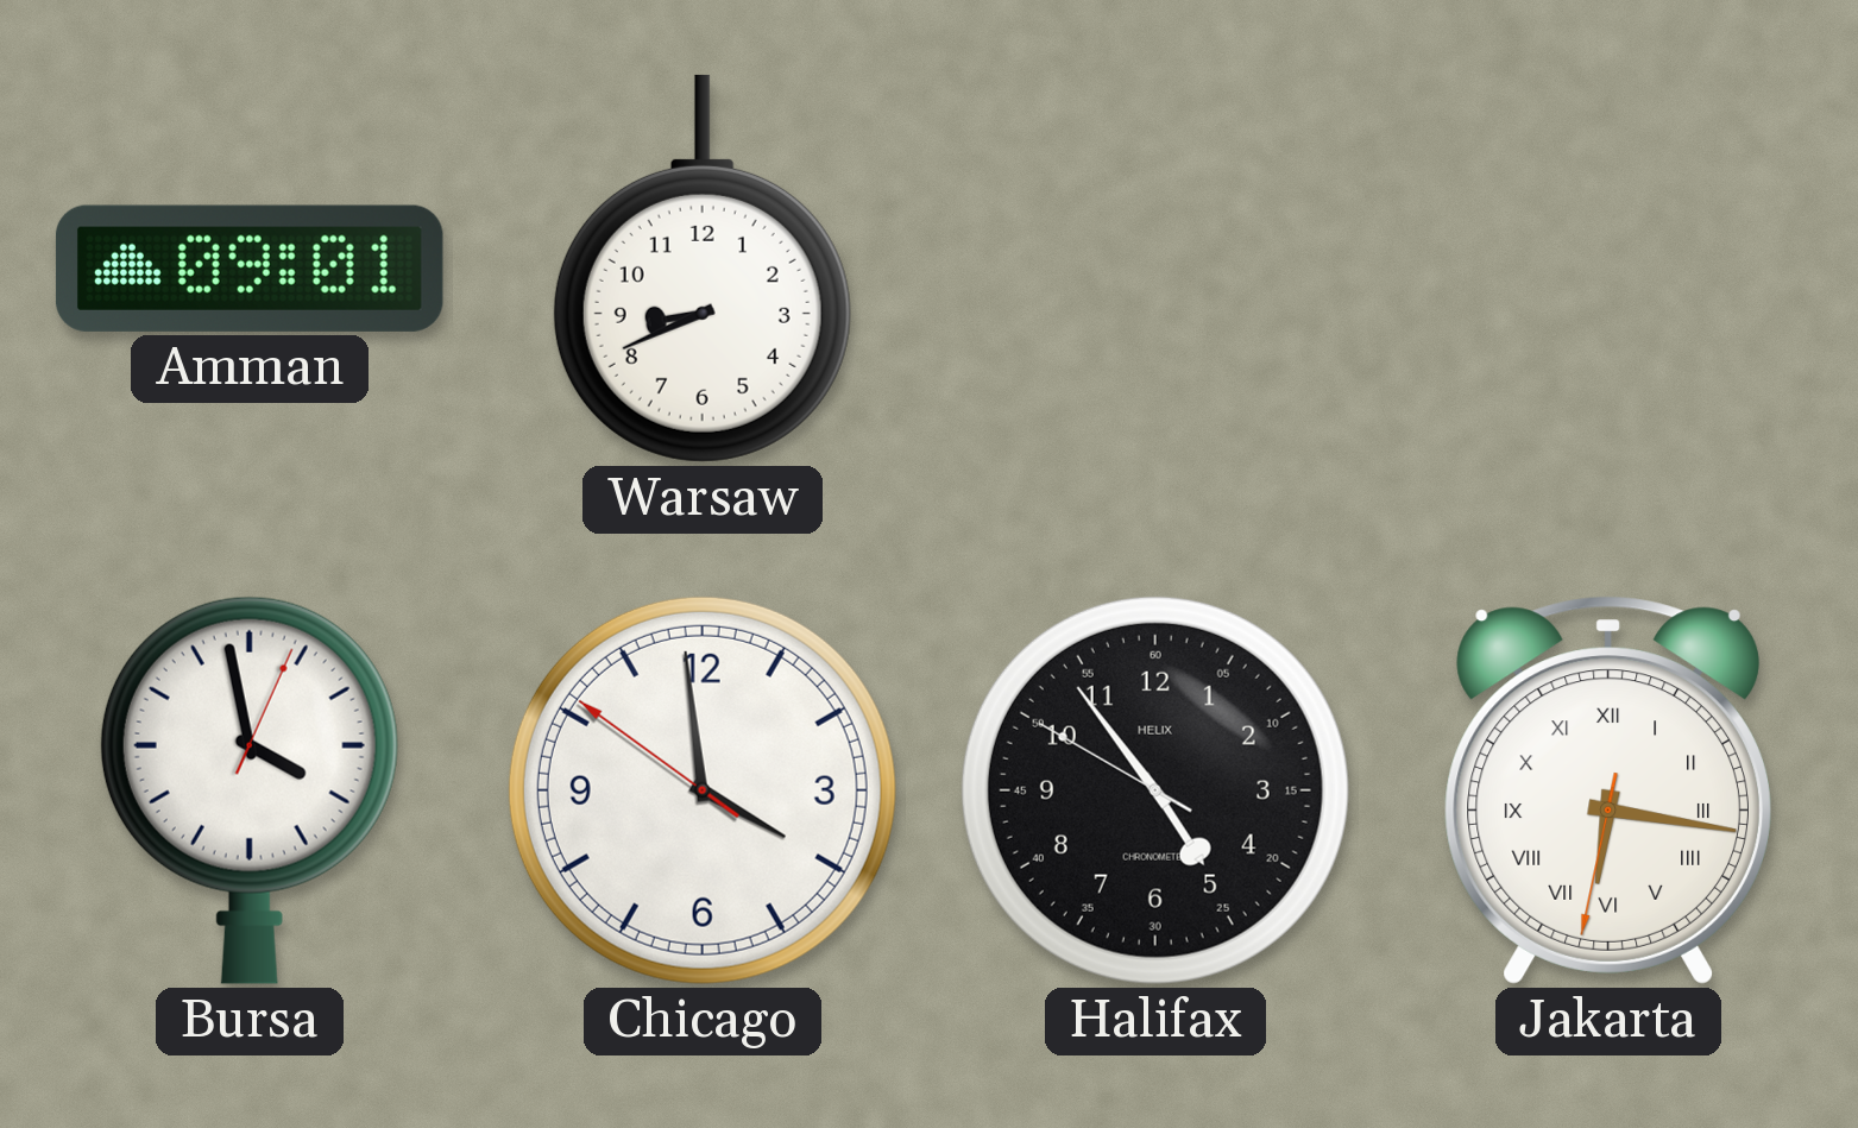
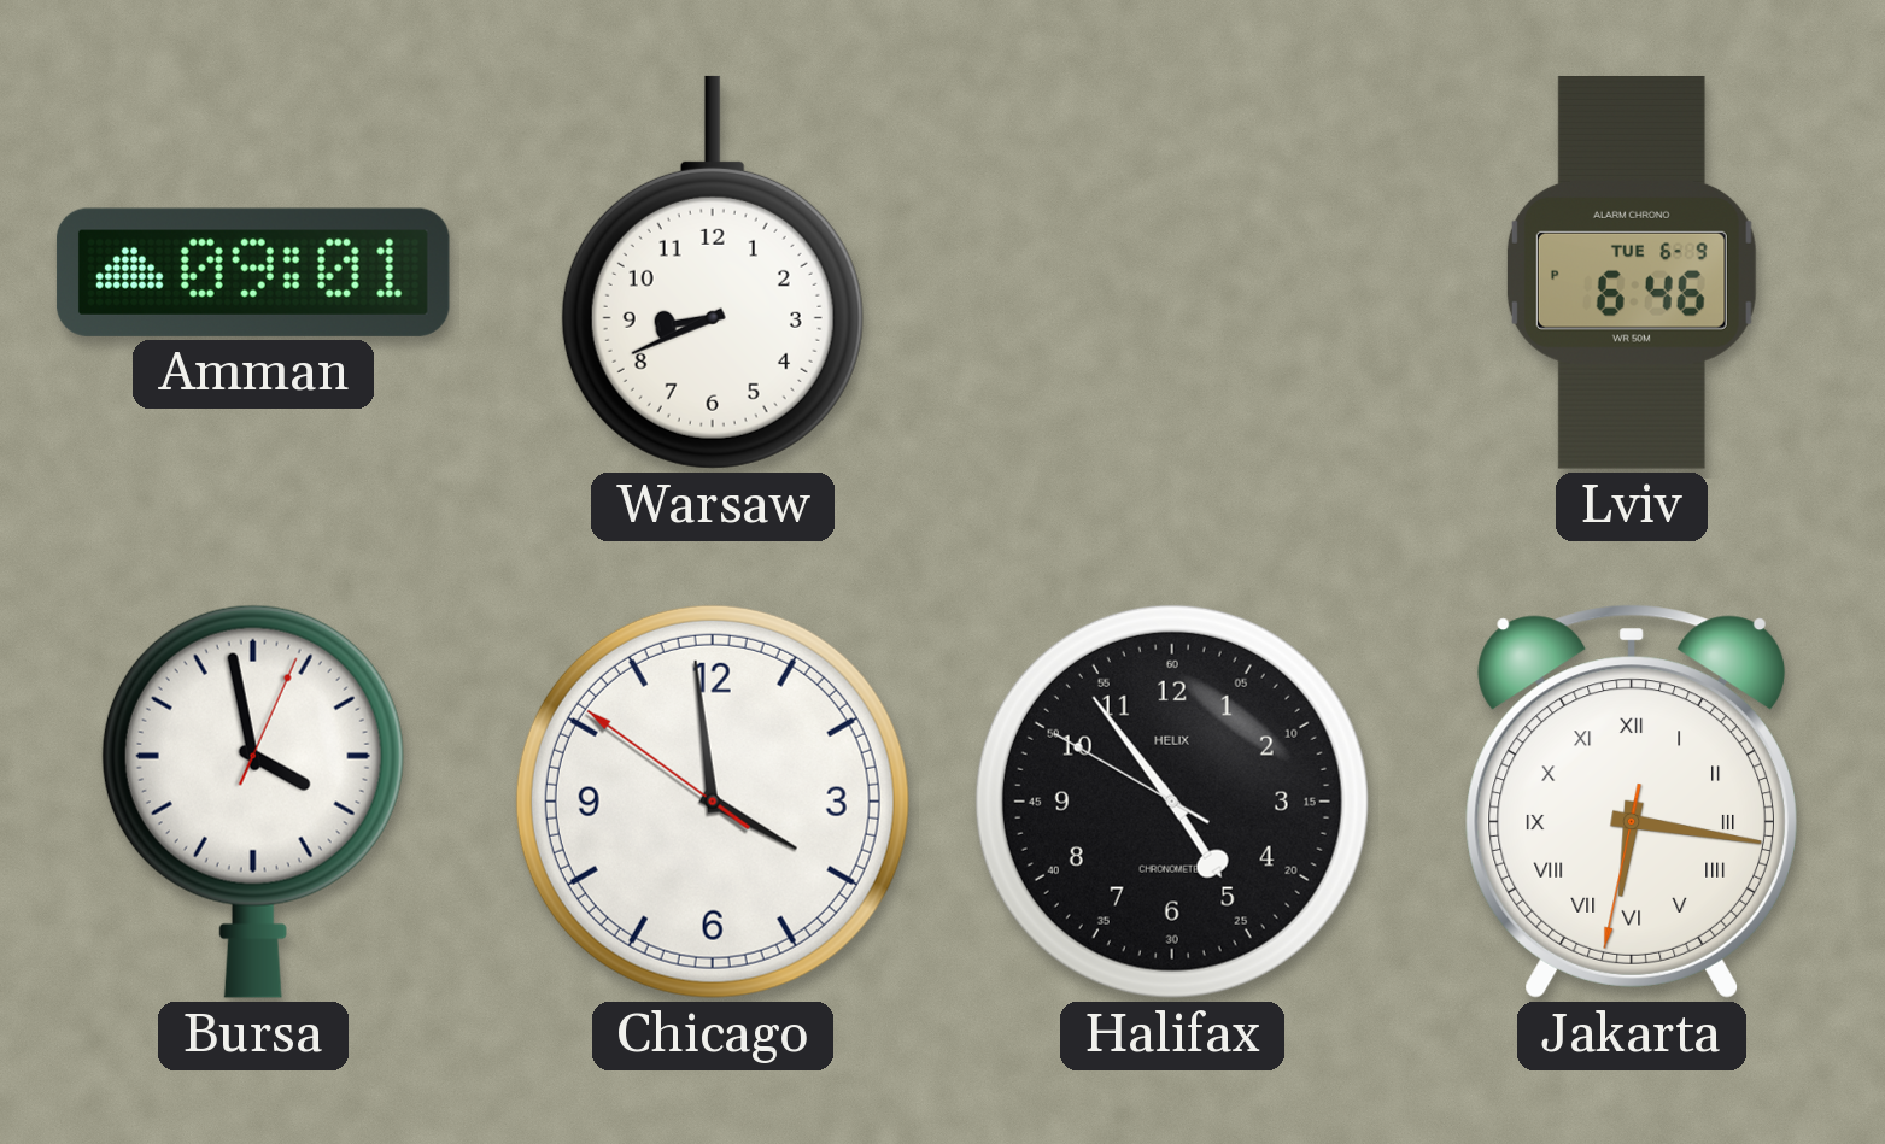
Lviv: none -> 6:46 (1632, 274)
